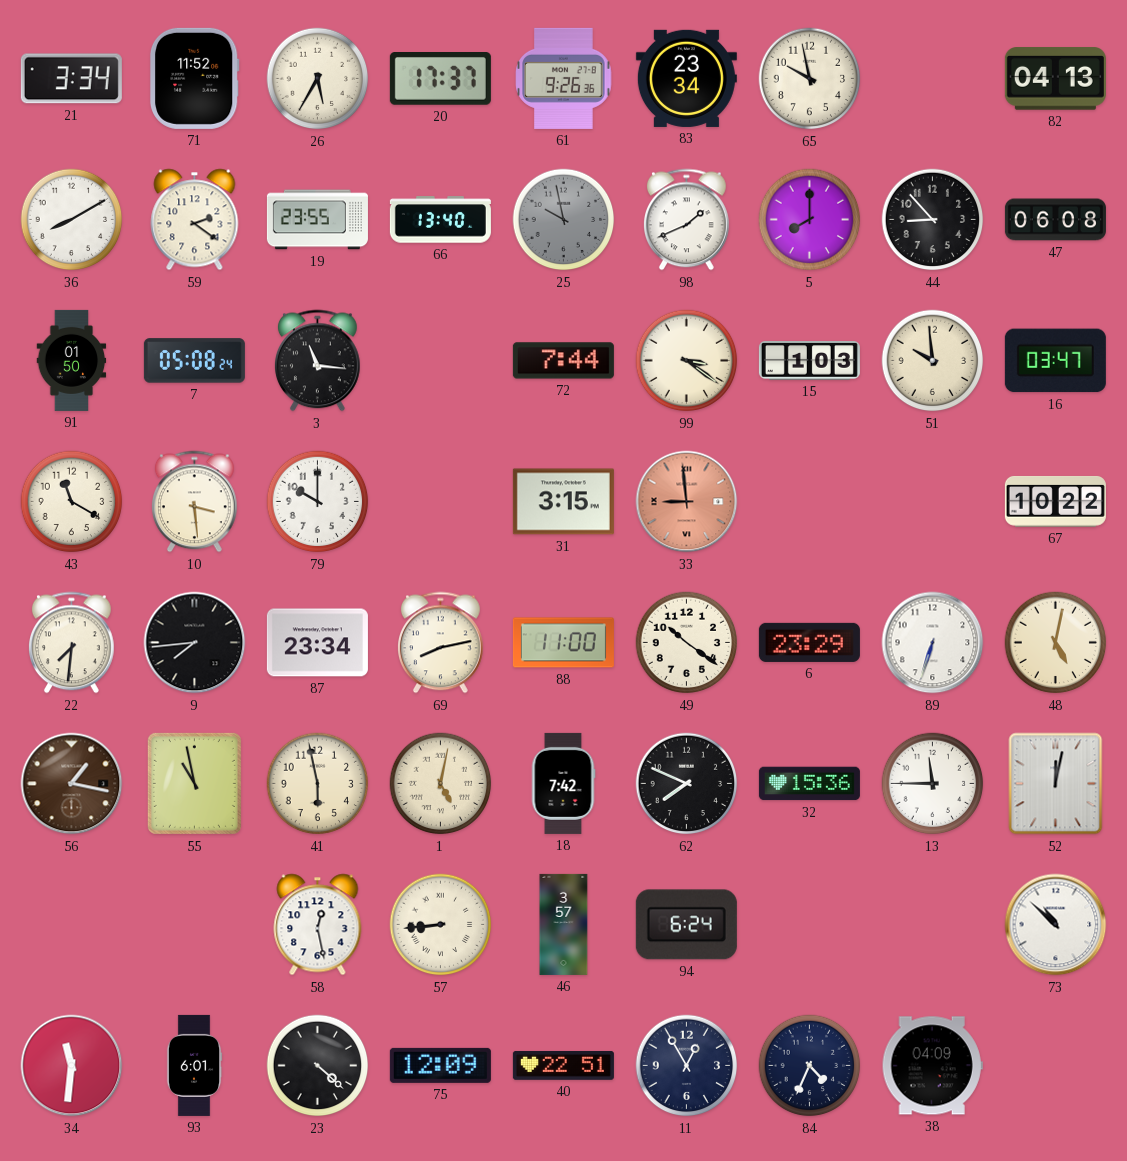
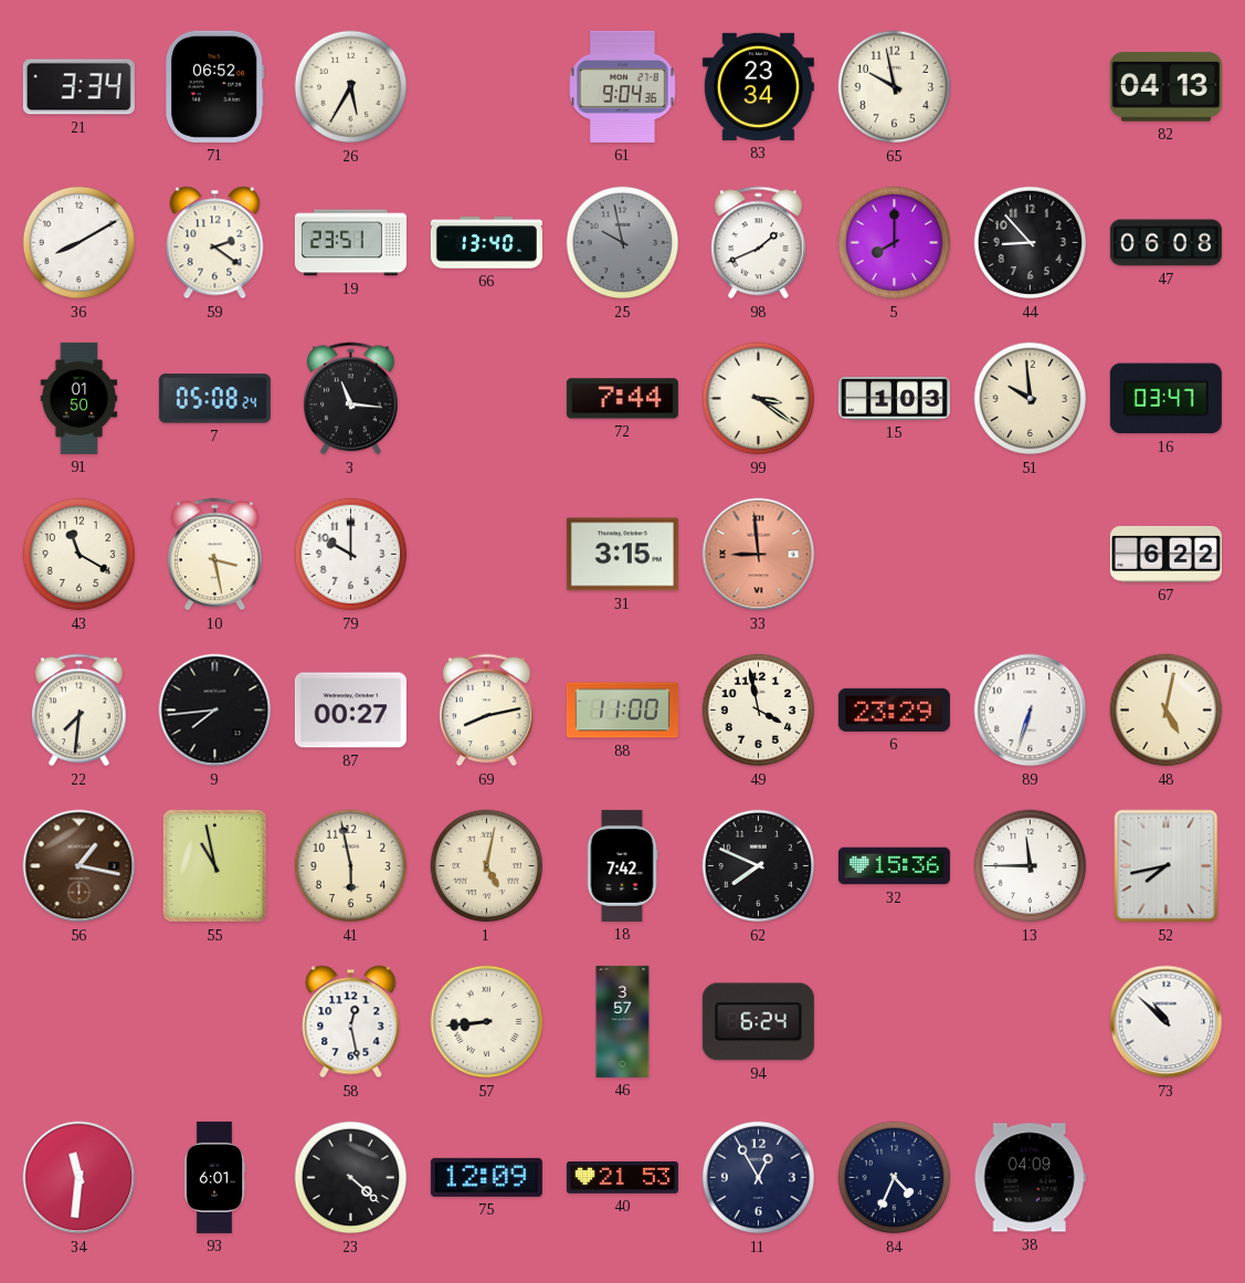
71: 11:52 -> 06:52 (214, 86)
20: 17:37 -> none (440, 79)
61: 9:26 -> 9:04 (623, 86)
19: 23:55 -> 23:51 (350, 243)
10: 3:29 -> 3:28 (215, 555)
67: 10:22 -> 6:22 (1165, 554)
87: 23:34 -> 00:27 (350, 711)
49: 10:21 -> 3:58 (759, 711)
52: 12:02 -> 7:43 (1167, 866)
40: 22:51 -> 21:53 (622, 1178)
